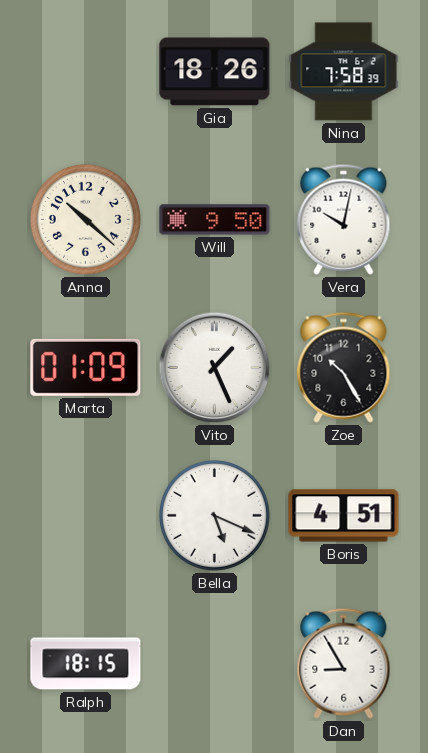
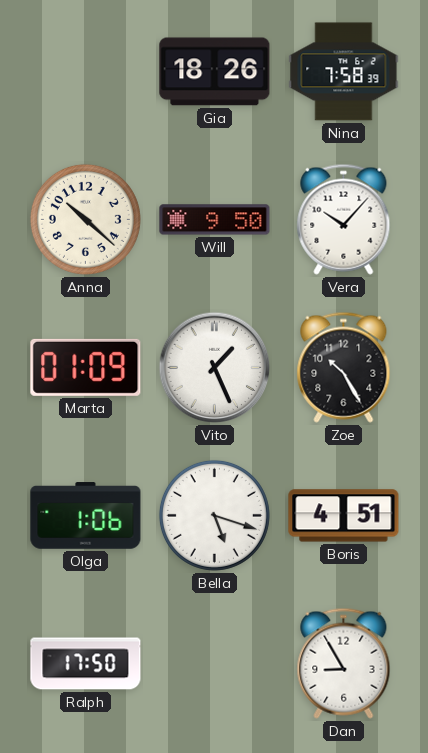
Vera: 10:02 -> 10:07 (344, 219)
Olga: none -> 1:06 (86, 516)
Bella: 5:19 -> 5:18 (214, 515)
Ralph: 18:15 -> 17:50 (86, 664)
